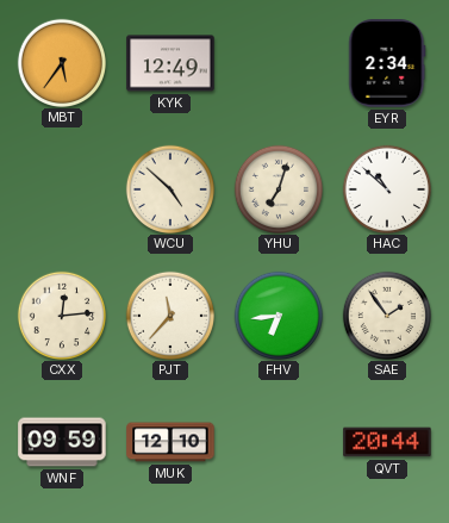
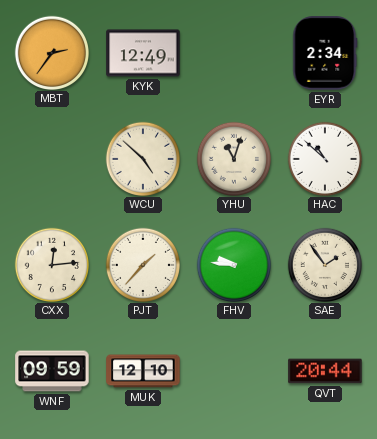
MBT: 5:36 -> 2:36 (51, 52)
YHU: 7:03 -> 11:03 (233, 158)
PJT: 11:37 -> 1:37 (142, 264)
FHV: 6:44 -> 9:46 (233, 264)
